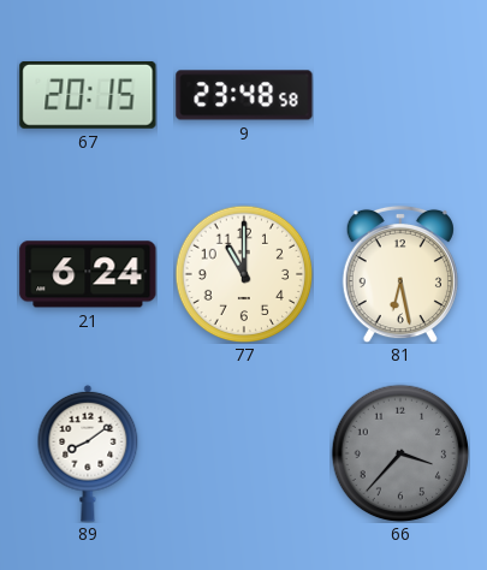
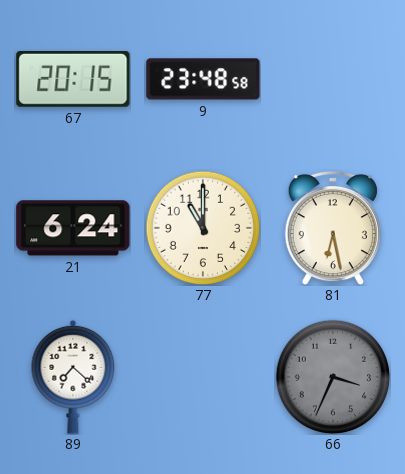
89: 8:09 -> 7:22 (73, 377)
66: 3:37 -> 3:34 (333, 377)
